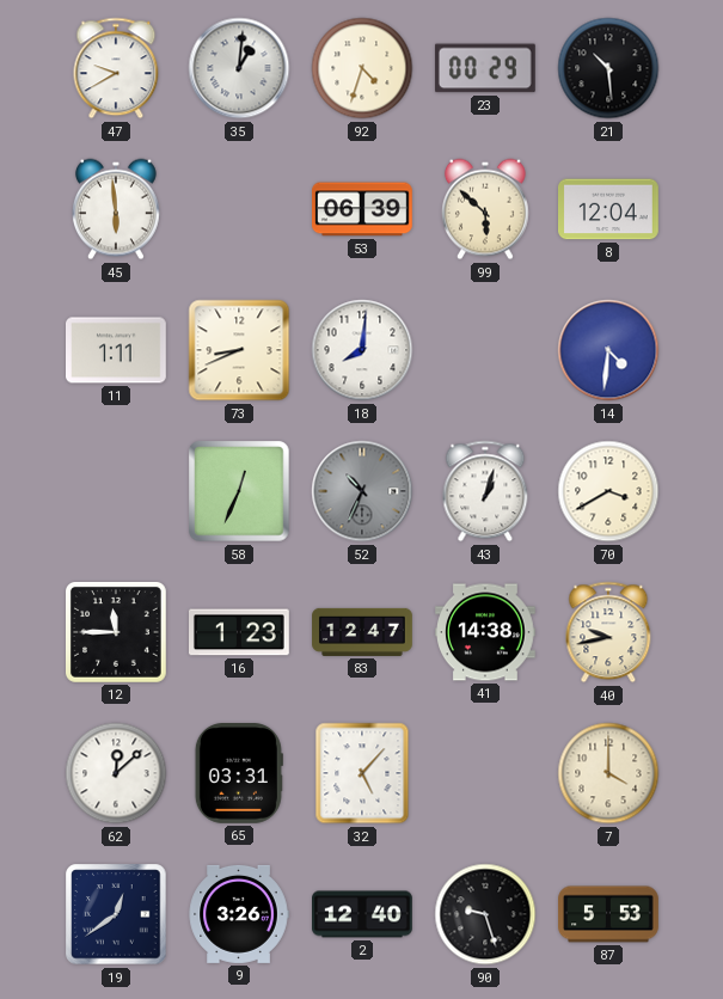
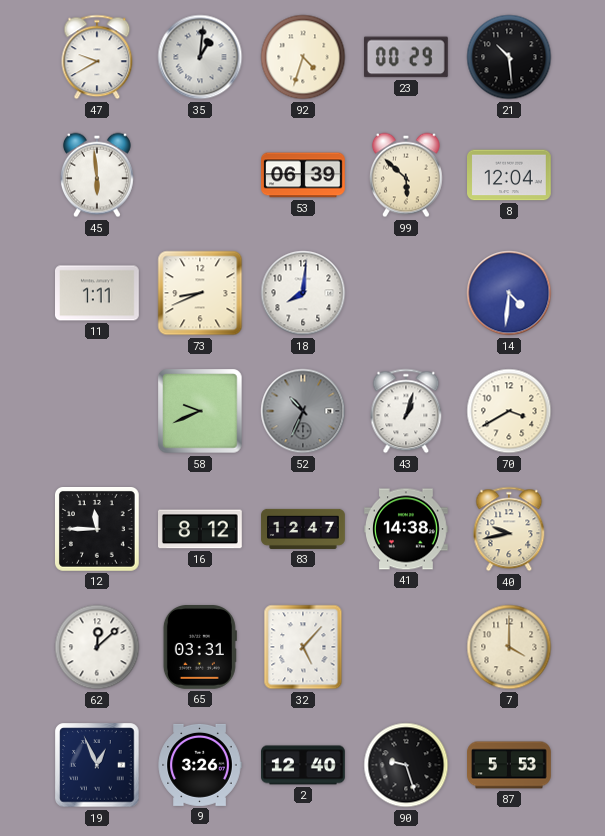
58: 12:34 -> 9:41 (200, 411)
16: 1:23 -> 8:12 (201, 529)
19: 12:39 -> 12:56 (97, 765)
